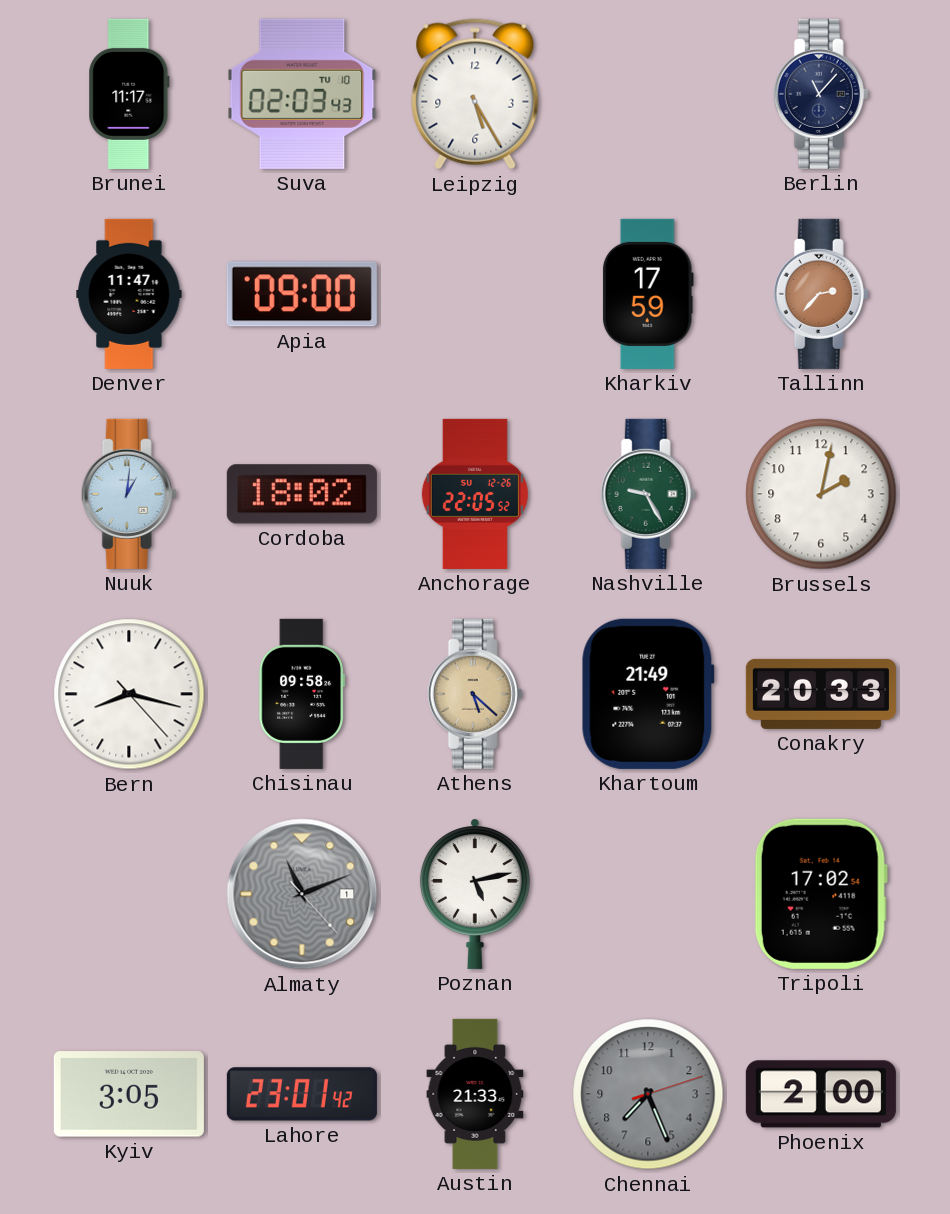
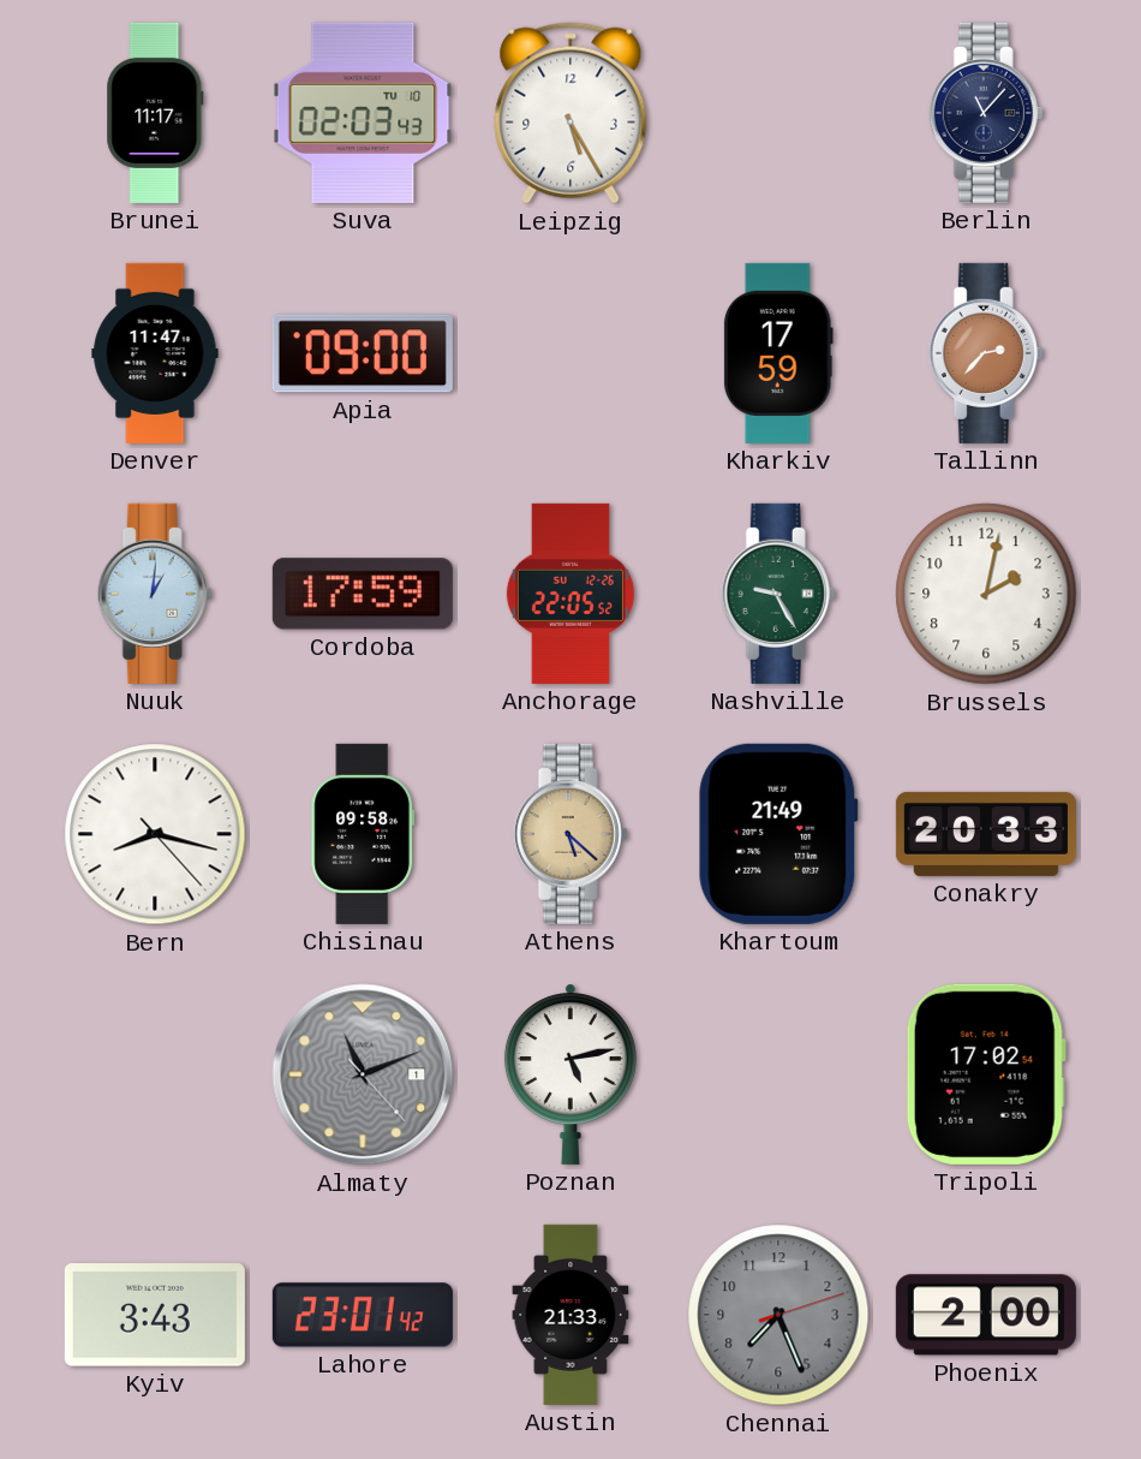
Cordoba: 18:02 -> 17:59 (363, 594)
Kyiv: 3:05 -> 3:43 (155, 1315)
